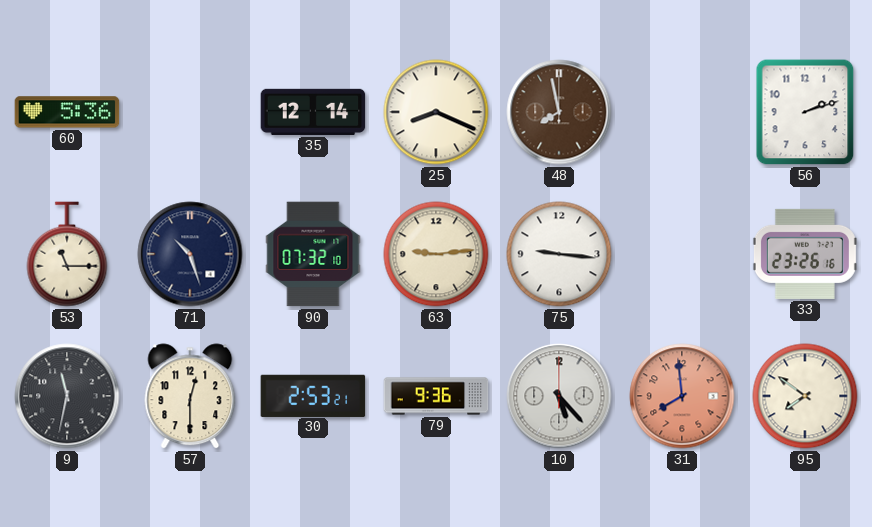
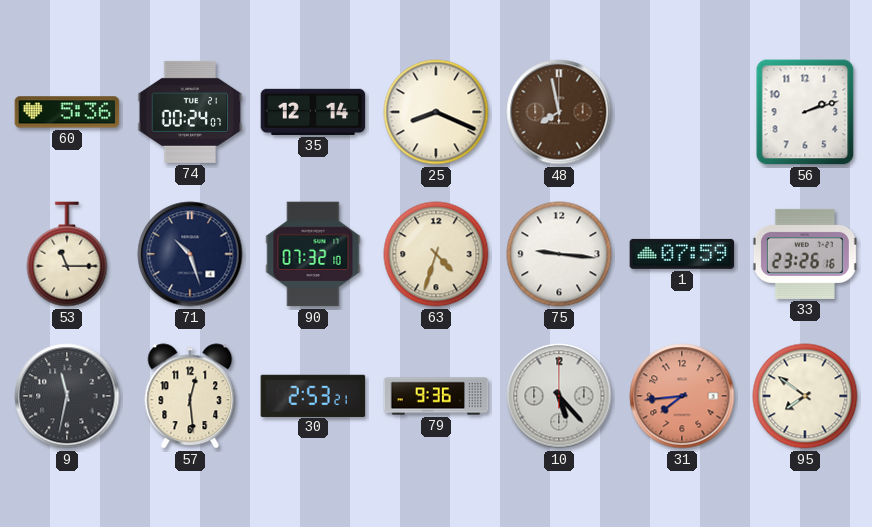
74: none -> 00:24 (190, 112)
63: 9:14 -> 4:33 (436, 254)
1: none -> 07:59 (682, 254)
57: 12:30 -> 12:29 (190, 396)
31: 7:59 -> 7:44 (682, 396)
